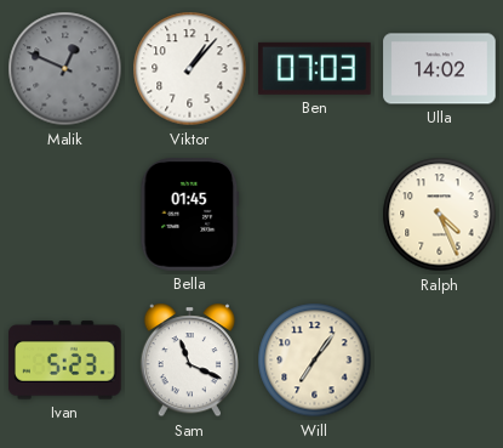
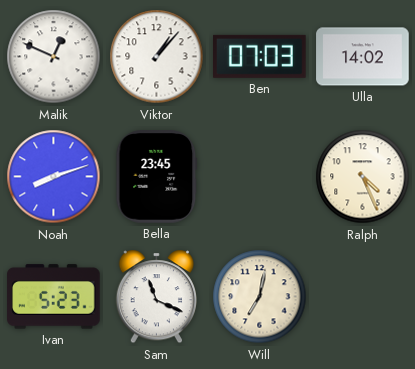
Malik dial: grey -> white (54, 57)
Noah: none -> 8:12 (54, 177)
Bella: 01:45 -> 23:45 (157, 177)
Will: 7:06 -> 7:02 (260, 297)
